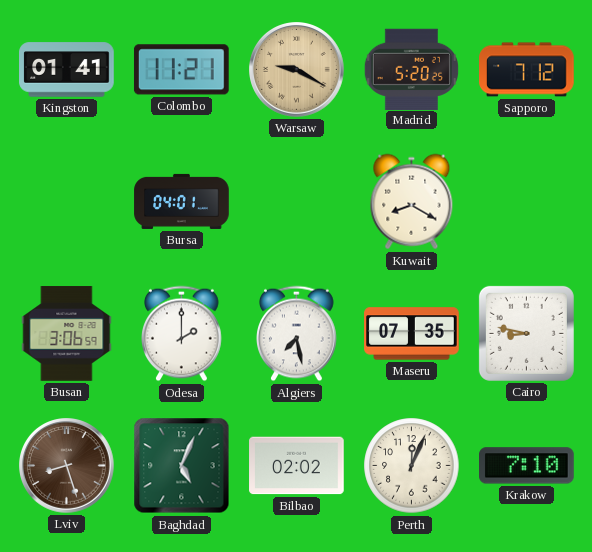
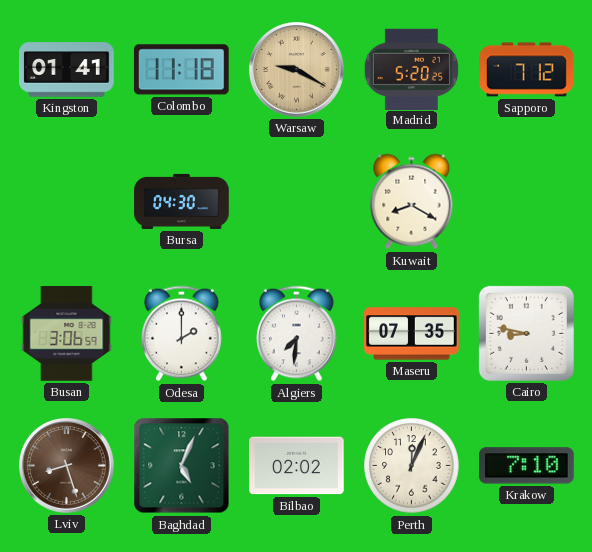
Colombo: 11:21 -> 11:18 (181, 70)
Bursa: 04:01 -> 04:30 (182, 201)
Algiers: 7:28 -> 7:31 (297, 334)
